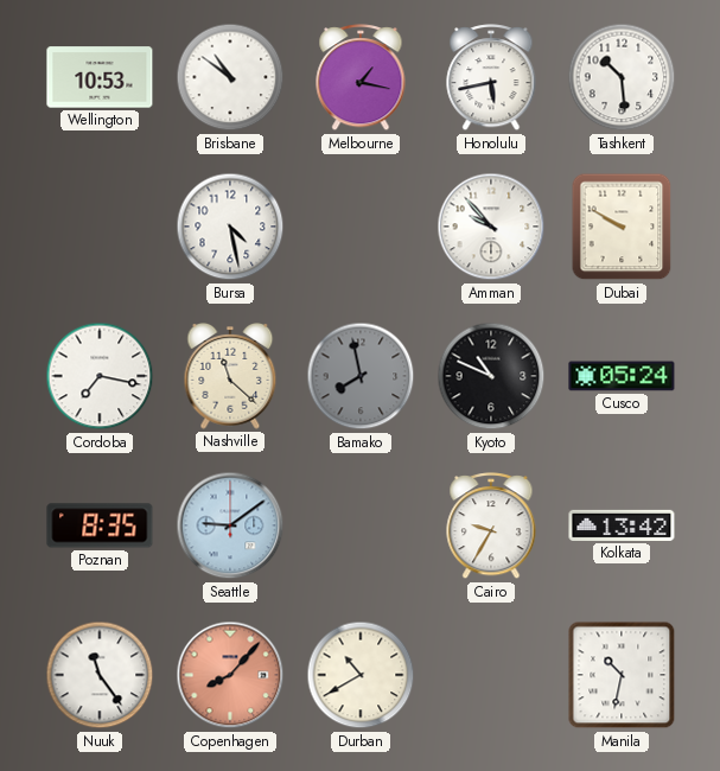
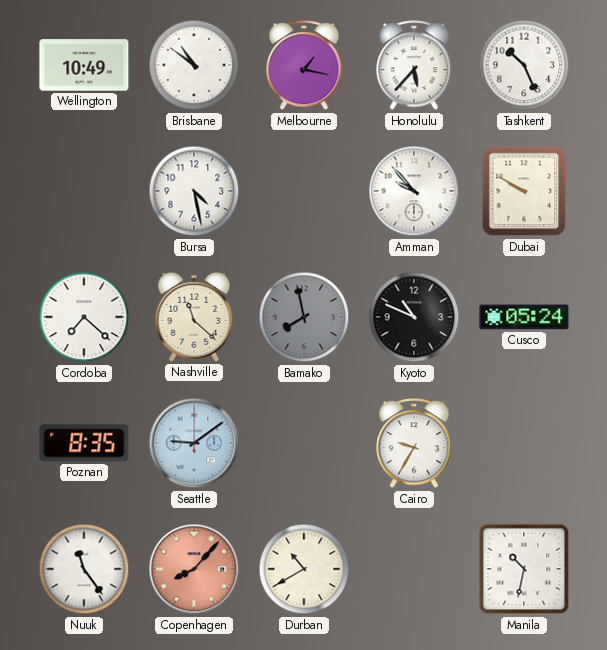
Wellington: 10:53 -> 10:49 (84, 65)
Honolulu: 5:43 -> 5:37 (414, 66)
Tashkent: 10:29 -> 10:26 (524, 65)
Cordoba: 7:17 -> 7:22 (84, 317)
Kolkata: 13:42 -> none (622, 525)
